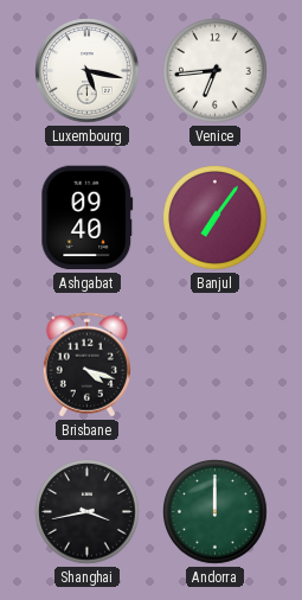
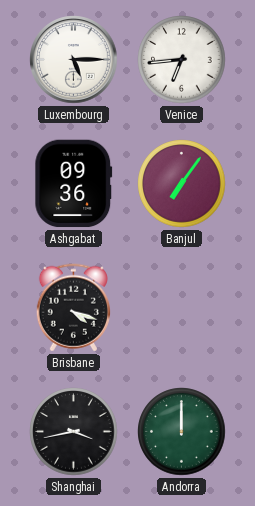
Luxembourg: 5:17 -> 5:15 (74, 60)
Ashgabat: 09:40 -> 09:36 (74, 184)
